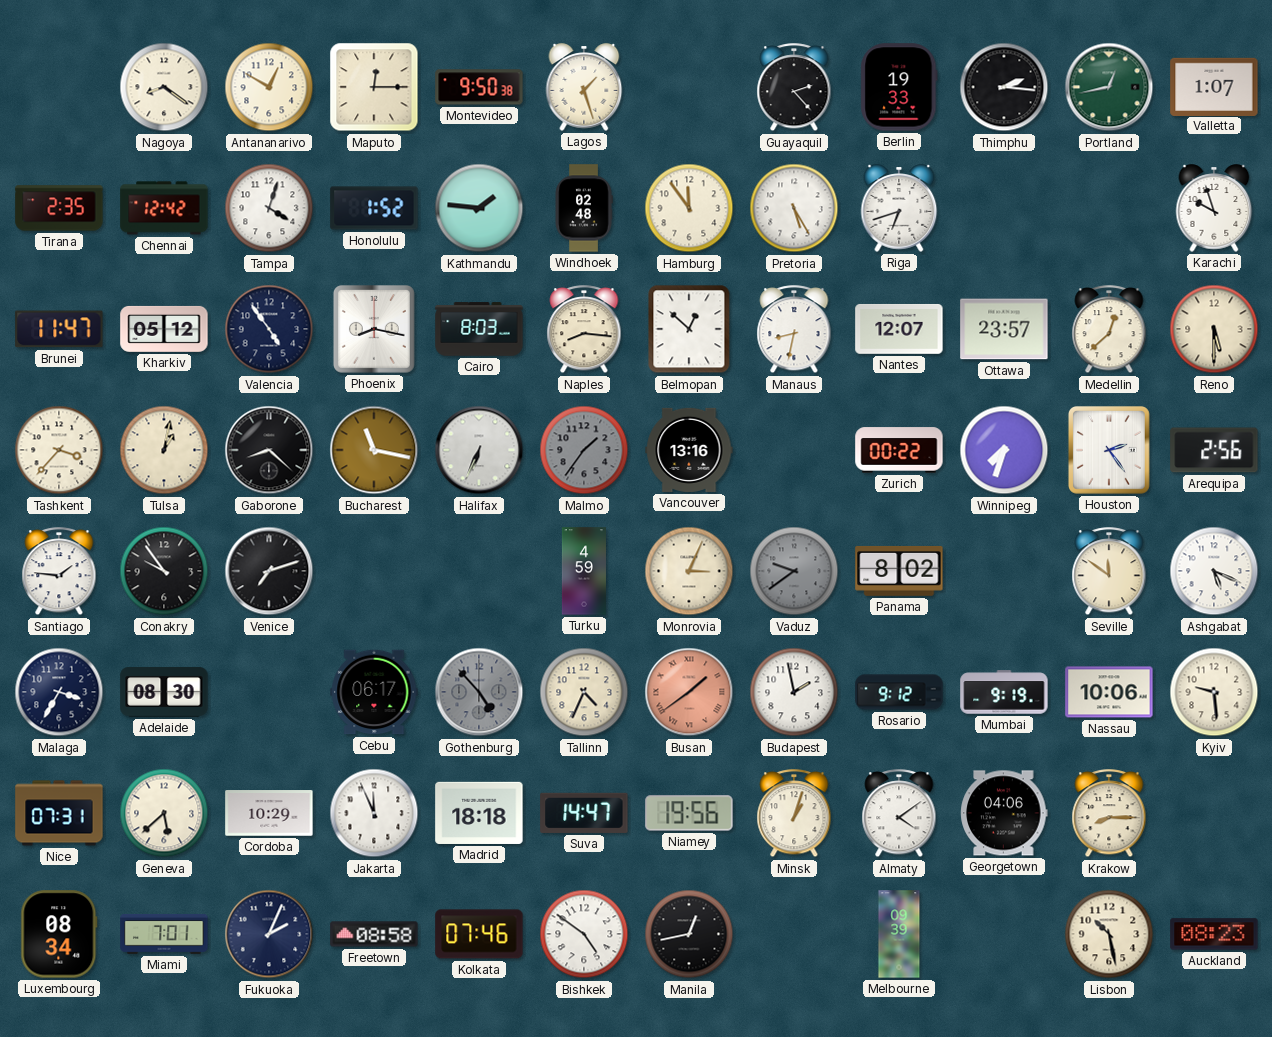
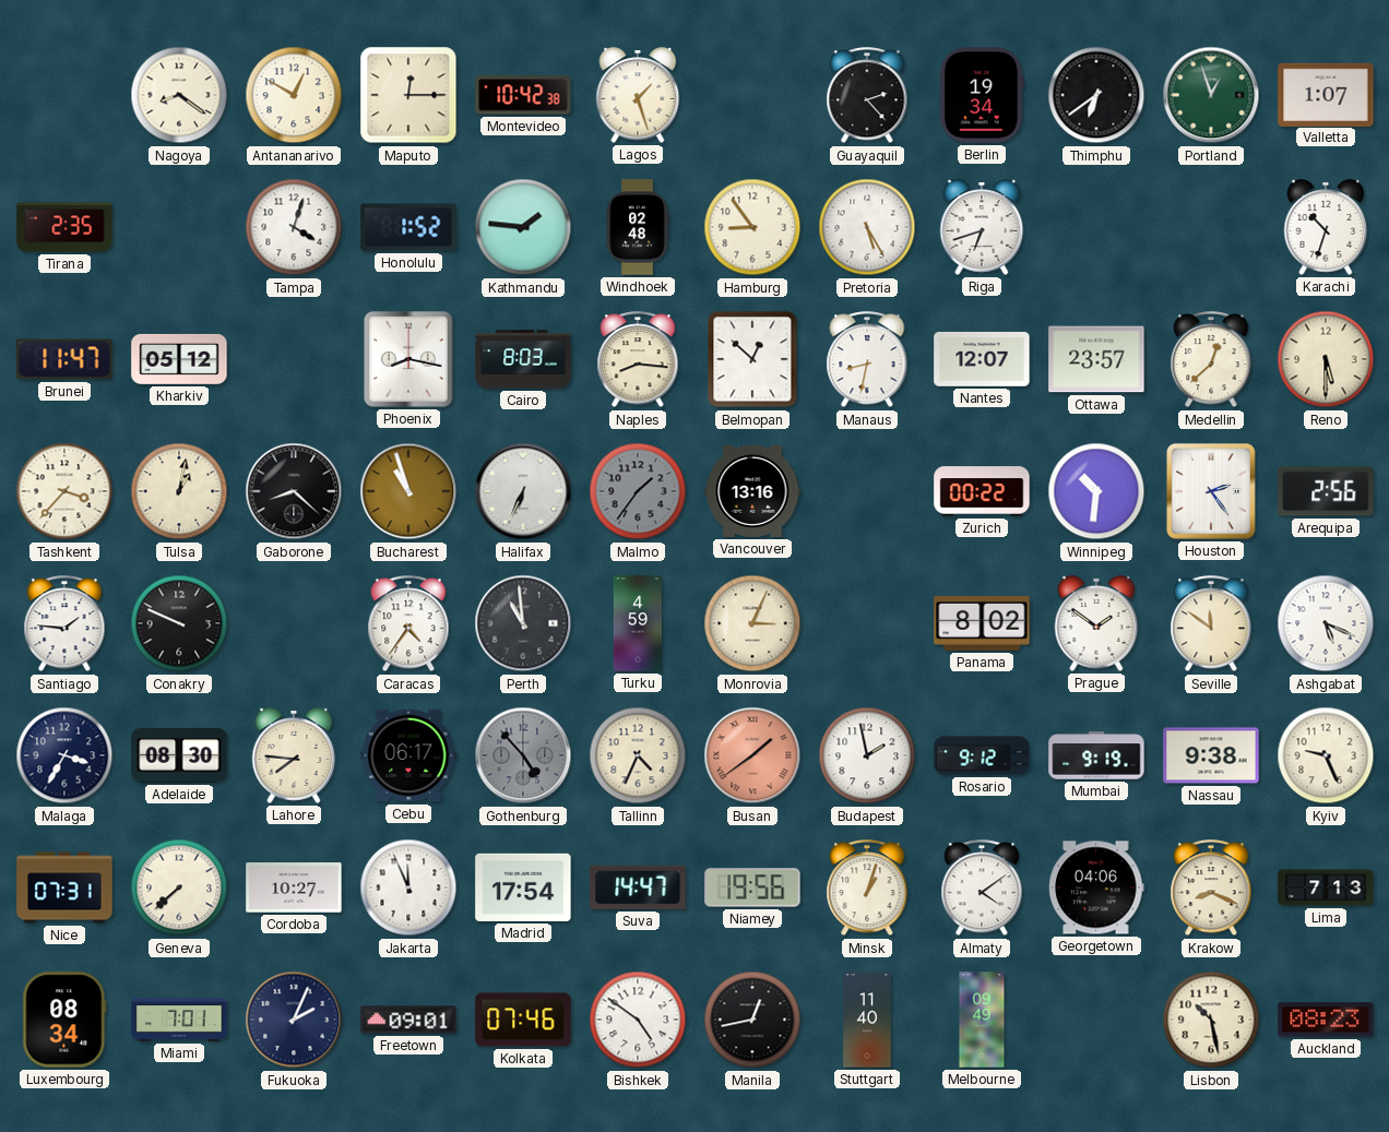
Montevideo: 9:50 -> 10:42 (523, 95)
Berlin: 19:33 -> 19:34 (982, 95)
Thimphu: 2:16 -> 6:39 (1096, 95)
Portland: 12:43 -> 12:57 (1211, 95)
Chennai: 12:42 -> none (164, 208)
Hamburg: 11:54 -> 8:54 (752, 227)
Karachi: 9:57 -> 10:33 (1326, 227)
Valencia: 4:54 -> none (269, 329)
Bucharest: 11:17 -> 10:57 (408, 491)
Winnipeg: 7:33 -> 10:31 (1096, 491)
Conakry: 9:54 -> 9:49 (179, 623)
Venice: 7:12 -> none (269, 571)
Caracas: none -> 4:36 (408, 624)
Perth: none -> 10:59 (523, 623)
Vaduz: 9:39 -> none (794, 571)
Prague: none -> 1:51 (1096, 623)
Lahore: none -> 7:46 (294, 755)
Nassau: 10:06 -> 9:38 (1211, 755)
Kyiv: 9:29 -> 9:26 (1326, 755)
Geneva: 5:38 -> 7:38 (179, 887)
Cordoba: 10:29 -> 10:27 (294, 887)
Madrid: 18:18 -> 17:54 (523, 887)
Krakow: 8:15 -> 8:19 (1211, 889)
Lima: none -> 7:13 (1326, 887)
Freetown: 08:58 -> 09:01 (408, 1020)
Stuttgart: none -> 11:40 (867, 1020)
Melbourne: 09:39 -> 09:49 (982, 1020)
